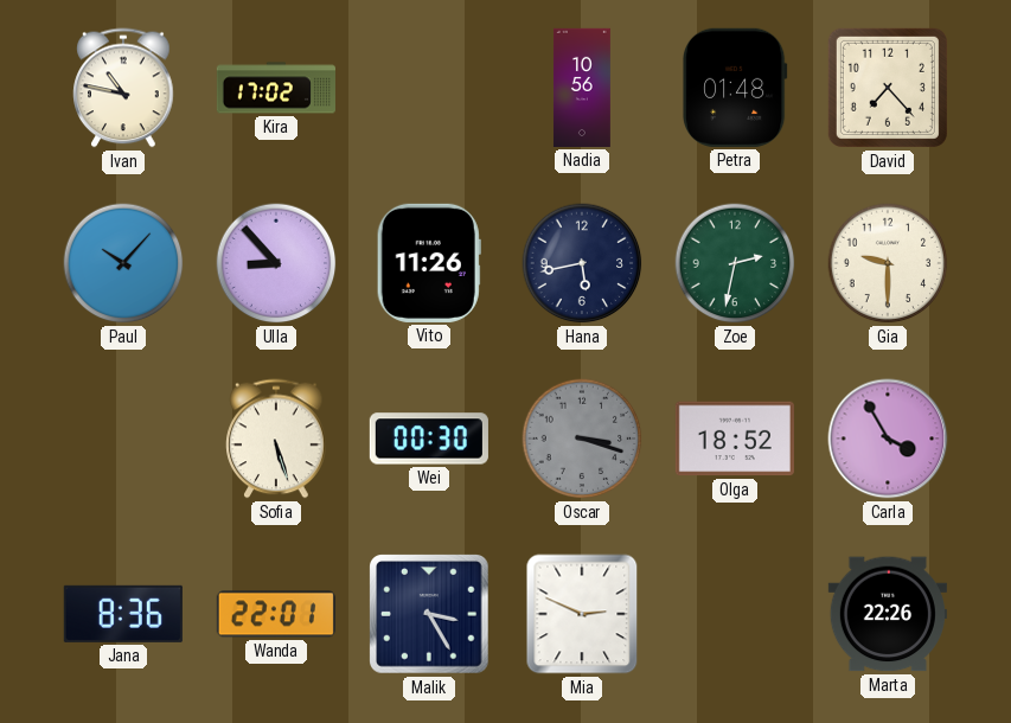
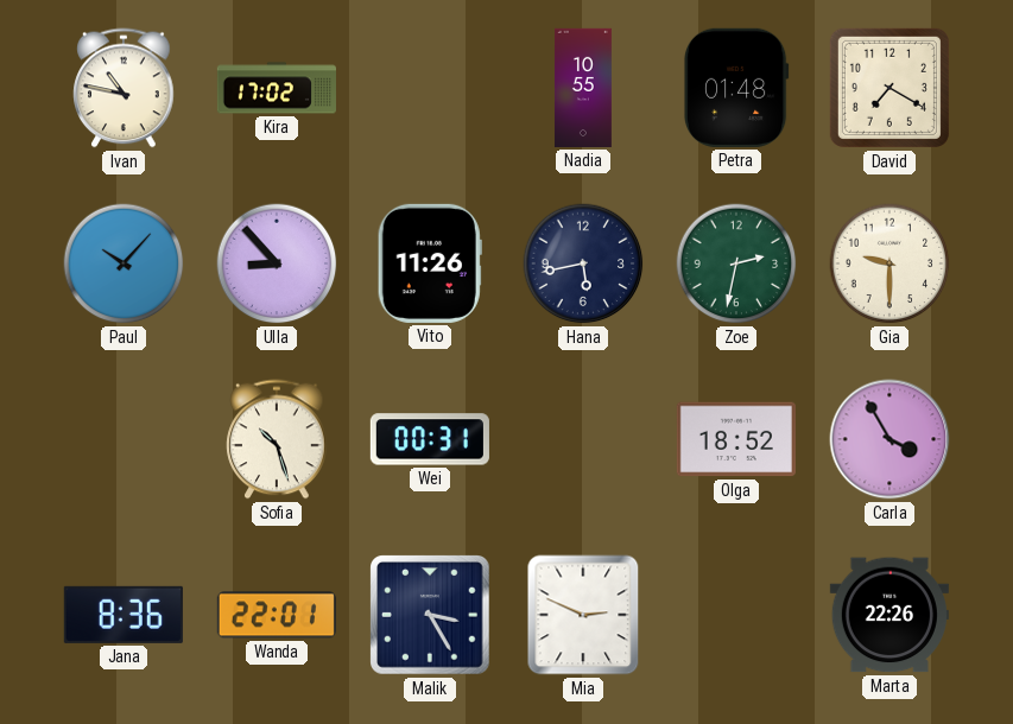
Nadia: 10:56 -> 10:55 (583, 88)
David: 7:23 -> 7:20 (889, 88)
Sofia: 5:27 -> 10:27 (277, 439)
Wei: 00:30 -> 00:31 (430, 439)
Oscar: 3:18 -> none (582, 439)
